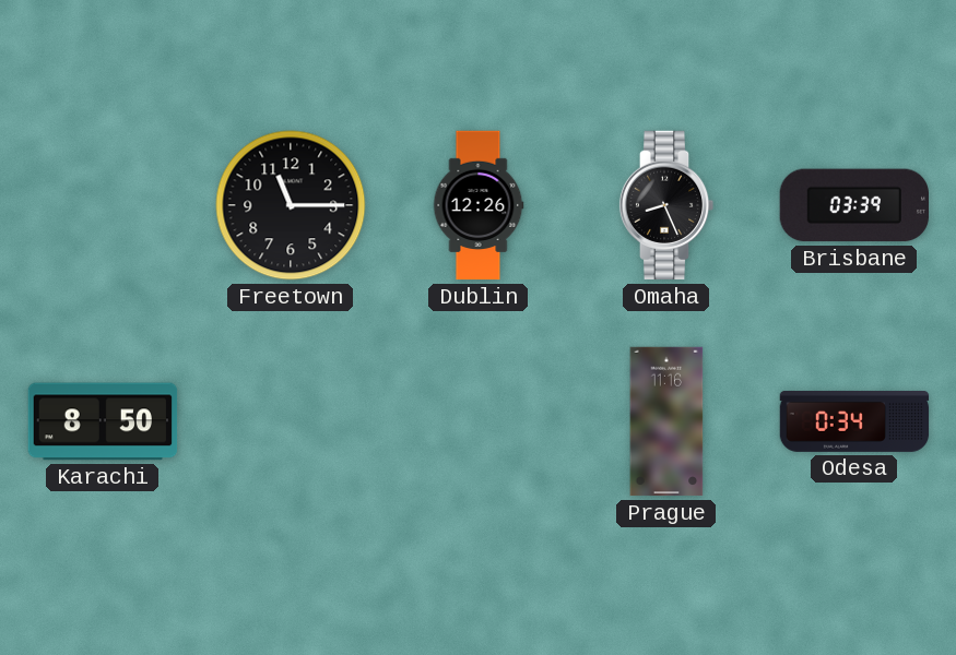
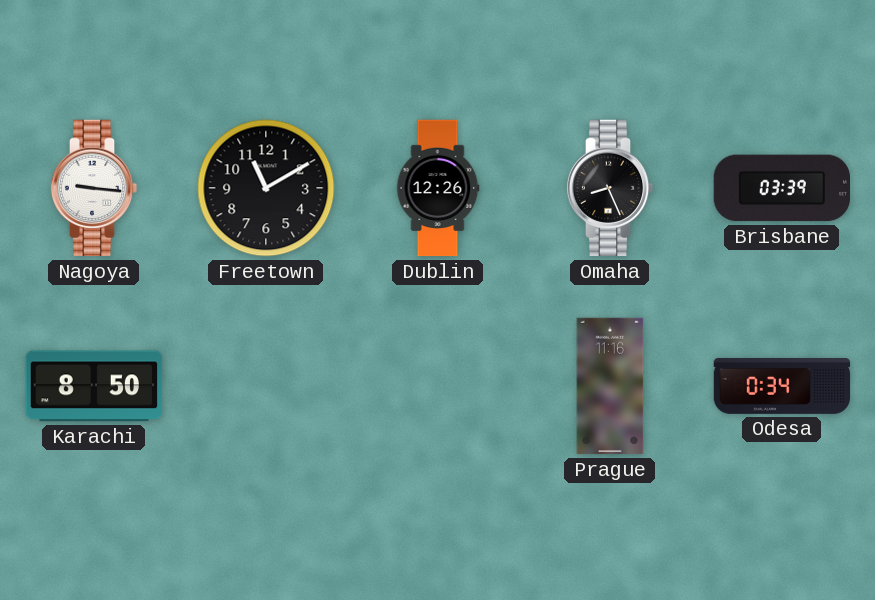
Nagoya: none -> 9:16 (94, 188)
Freetown: 11:15 -> 11:10 (266, 188)
